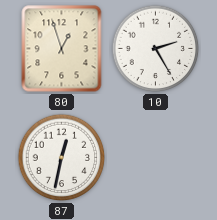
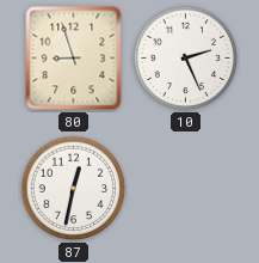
80: 12:57 -> 8:57 (74, 59)
10: 2:25 -> 2:26 (186, 59)
